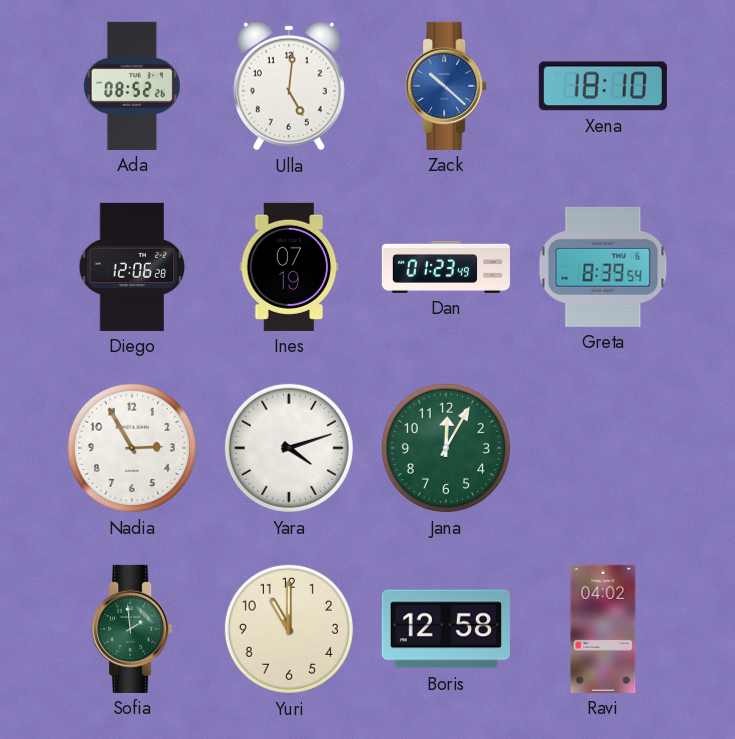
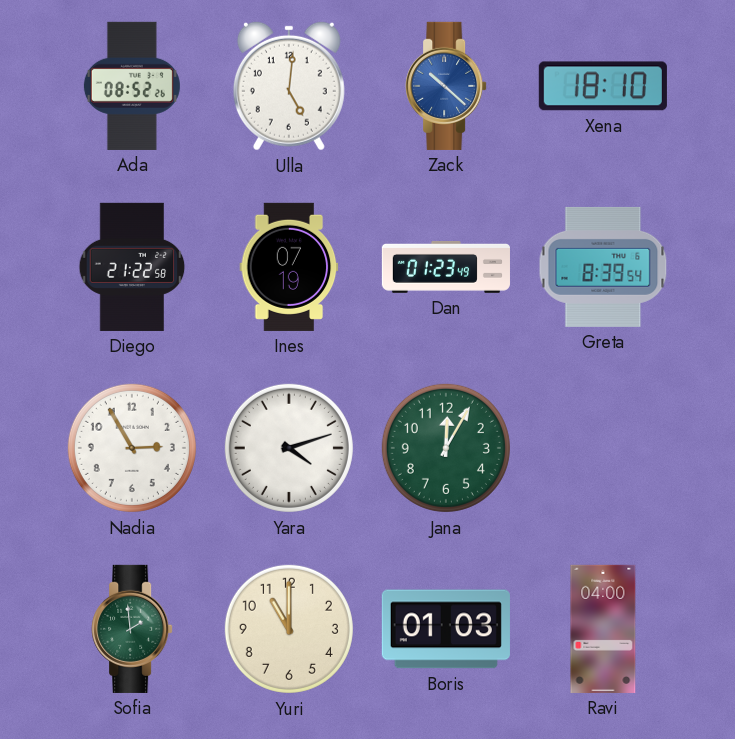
Diego: 12:06 -> 21:22 (132, 267)
Boris: 12:58 -> 01:03 (446, 629)
Ravi: 04:02 -> 04:00 (603, 629)
